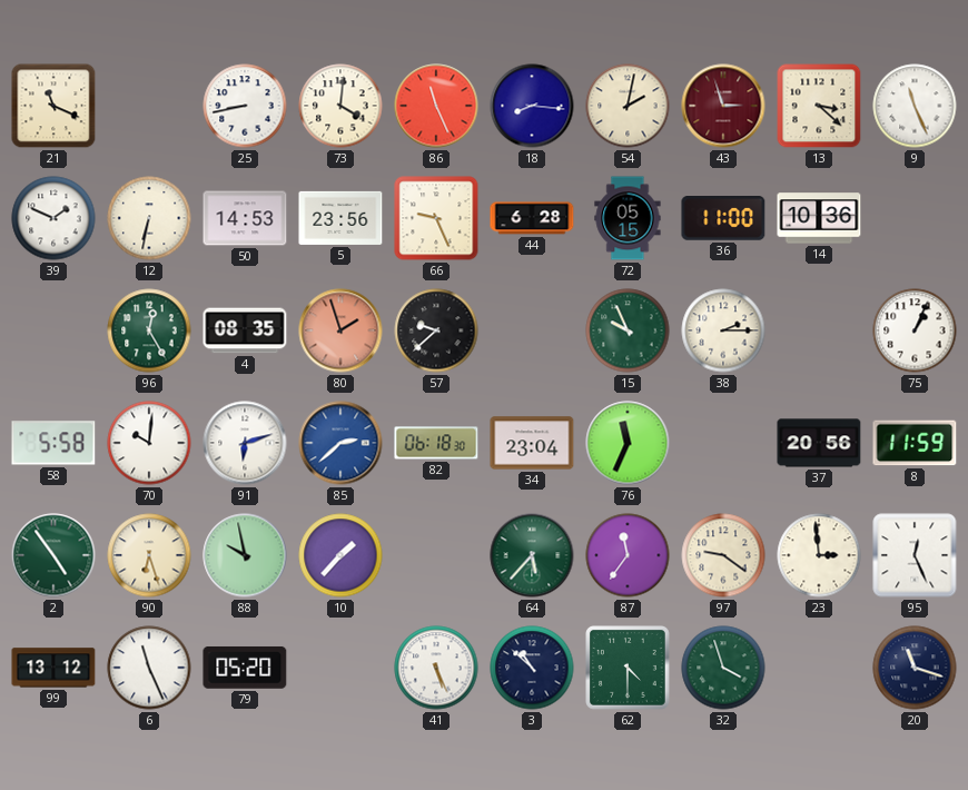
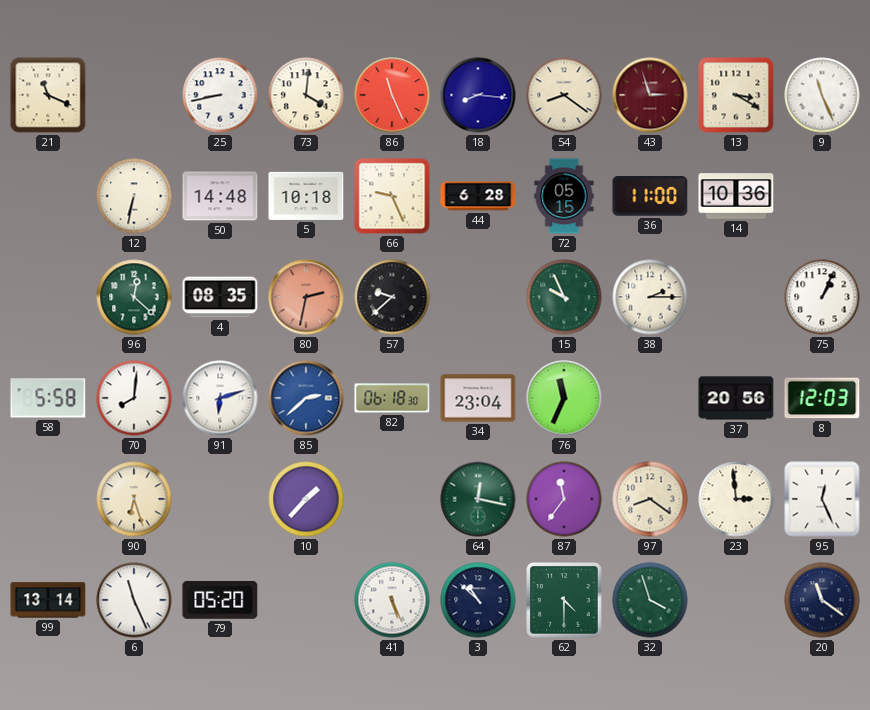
54: 2:02 -> 8:21 (564, 95)
13: 3:22 -> 3:20 (736, 95)
39: 1:49 -> none (53, 218)
50: 14:53 -> 14:48 (220, 196)
5: 23:56 -> 10:18 (306, 196)
96: 12:25 -> 12:22 (134, 297)
80: 1:57 -> 2:32 (306, 297)
70: 10:01 -> 8:01 (134, 398)
8: 11:59 -> 12:03 (822, 398)
2: 4:54 -> none (53, 555)
88: 9:58 -> none (245, 555)
64: 5:37 -> 12:17 (478, 499)
97: 9:21 -> 8:21 (650, 499)
99: 13:12 -> 13:14 (48, 600)
20: 11:18 -> 11:21 (822, 600)
